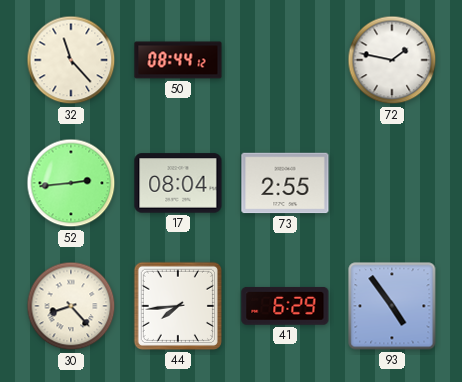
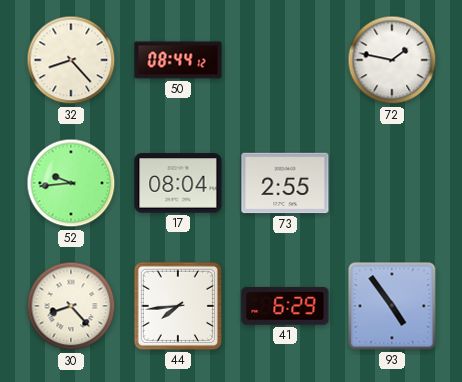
32: 11:23 -> 8:23 (71, 60)
52: 2:44 -> 9:44 (71, 183)
